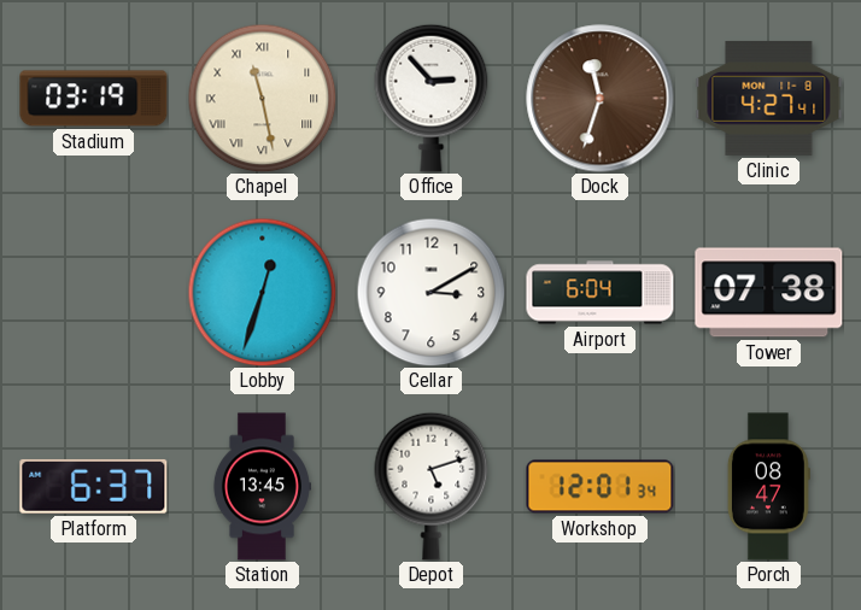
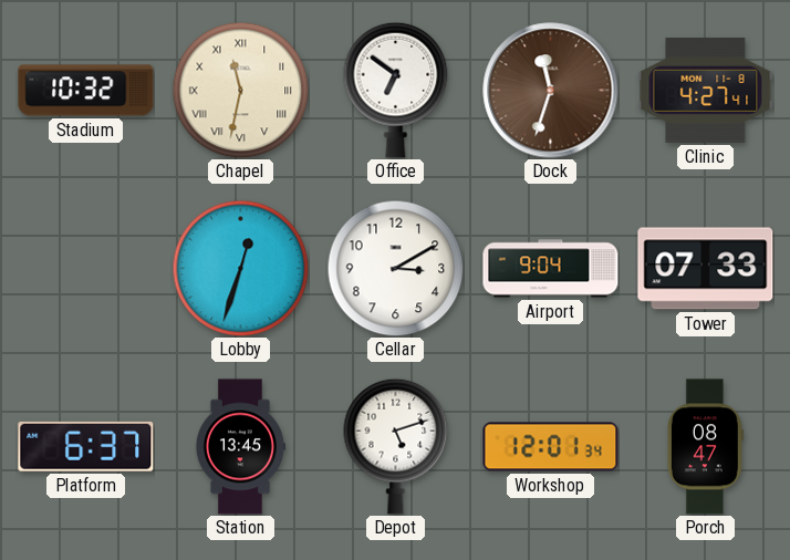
Stadium: 03:19 -> 10:32 (86, 91)
Chapel: 11:28 -> 11:32 (240, 90)
Office: 2:53 -> 6:51 (396, 90)
Airport: 6:04 -> 9:04 (551, 269)
Tower: 07:38 -> 07:33 (706, 269)
